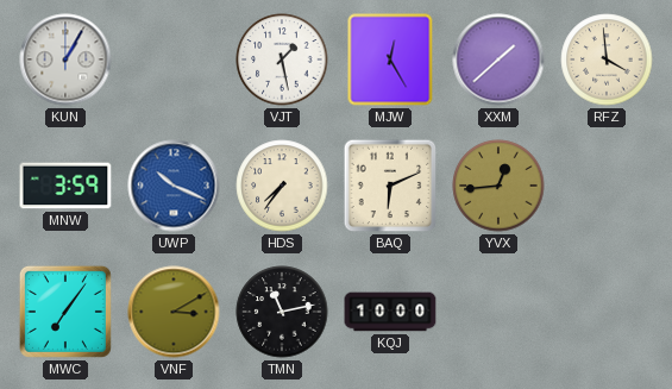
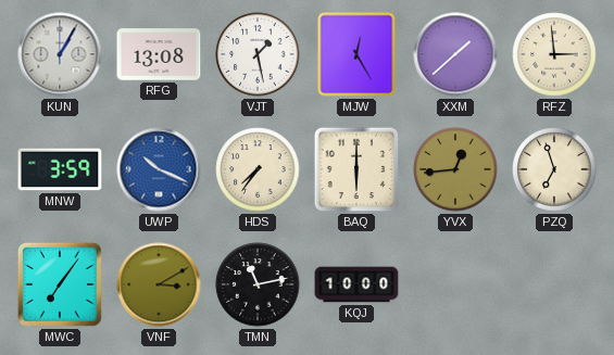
RFG: none -> 13:08 (159, 54)
RFZ: 3:59 -> 2:59 (554, 54)
BAQ: 6:11 -> 6:00 (356, 169)
PZQ: none -> 6:57 (554, 169)
